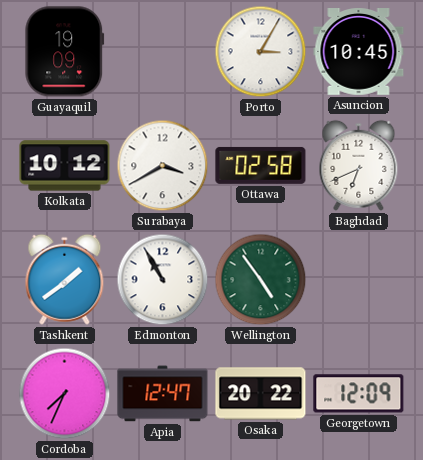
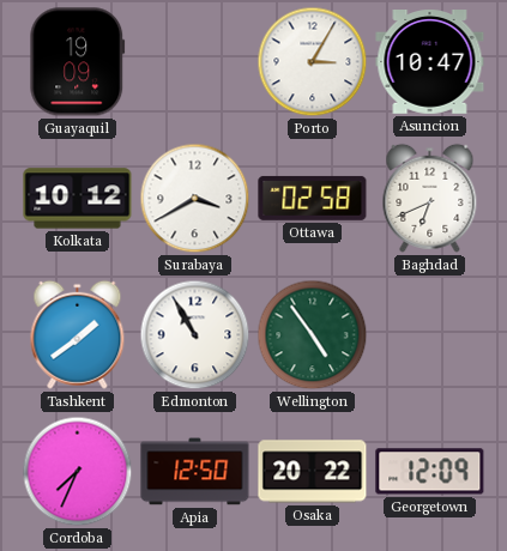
Asuncion: 10:45 -> 10:47 (430, 62)
Apia: 12:47 -> 12:50 (195, 472)
